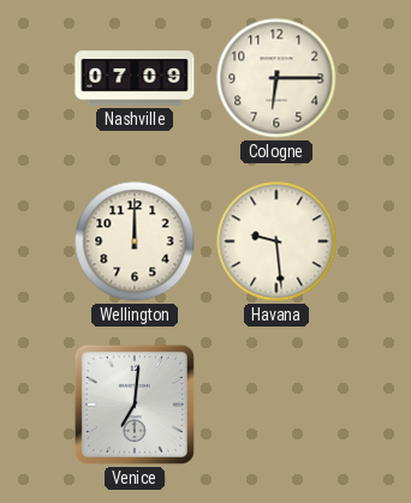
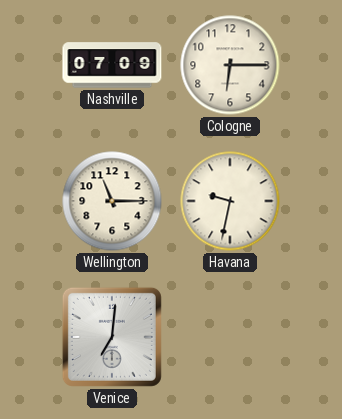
Wellington: 12:00 -> 11:15 (112, 201)
Havana: 9:29 -> 9:32 (230, 201)
